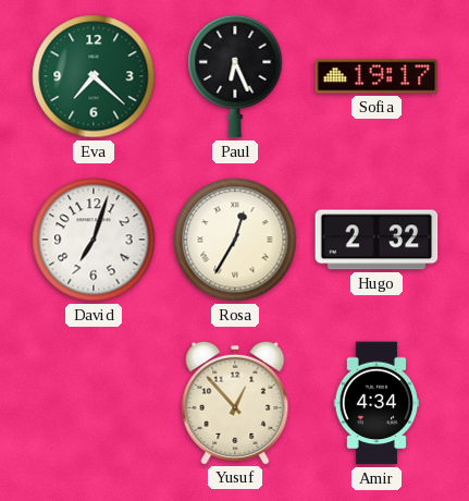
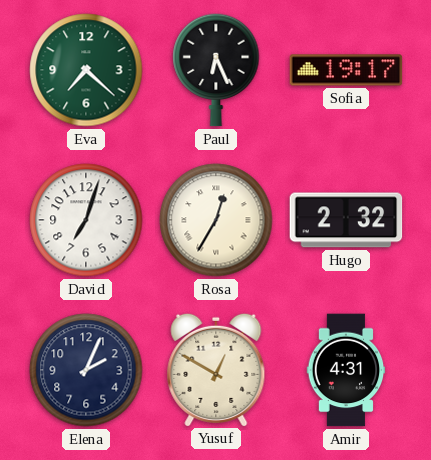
Elena: none -> 2:04 (86, 370)
Yusuf: 12:53 -> 12:50 (216, 369)
Amir: 4:34 -> 4:31 (346, 370)
